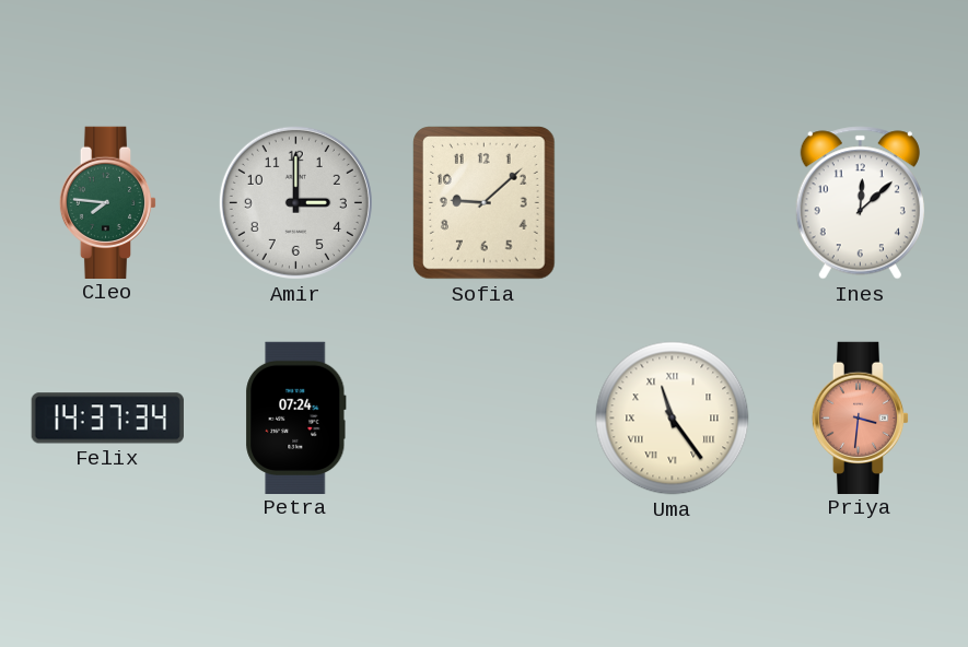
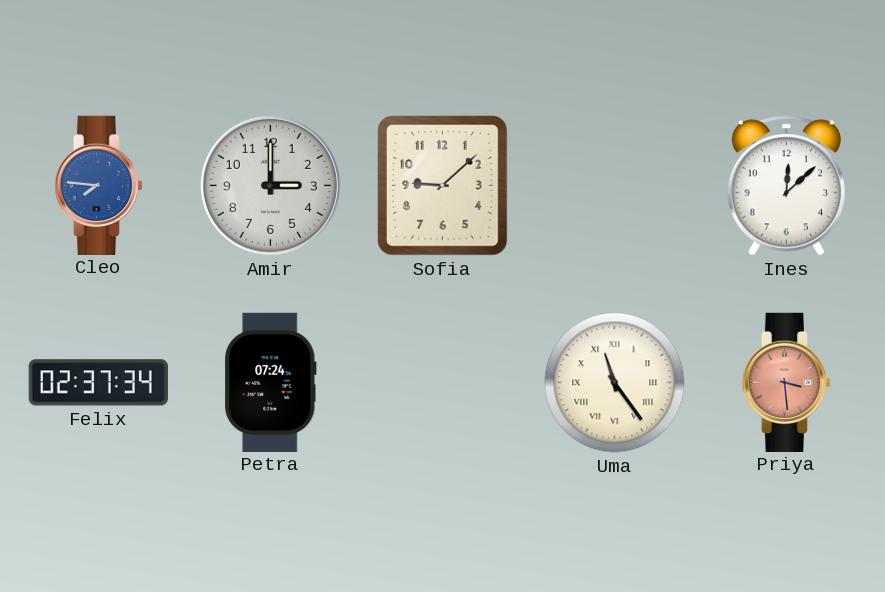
Cleo dial: green -> blue (99, 185)
Felix: 14:37 -> 02:37 (98, 383)
Priya: 3:31 -> 3:29 (787, 382)
